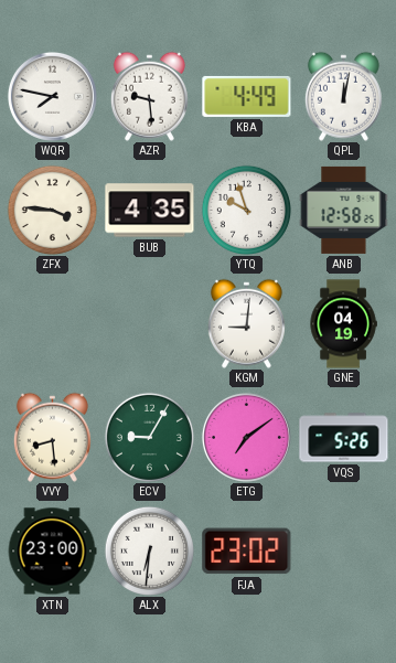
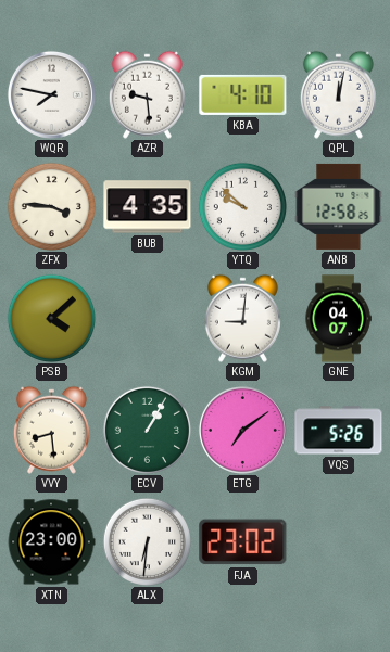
KBA: 4:49 -> 4:10 (243, 94)
YTQ: 9:57 -> 9:52 (242, 206)
PSB: none -> 4:08 (51, 318)
GNE: 04:19 -> 04:07 (338, 319)
ECV: 9:05 -> 1:05 (147, 430)
